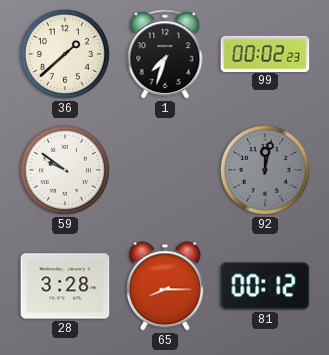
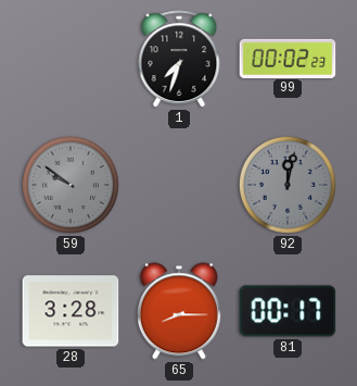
36: 1:38 -> none (65, 54)
59 dial: white -> grey (71, 185)
81: 00:12 -> 00:17 (288, 311)
